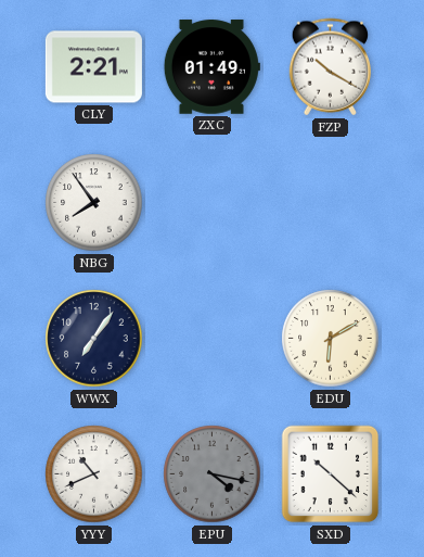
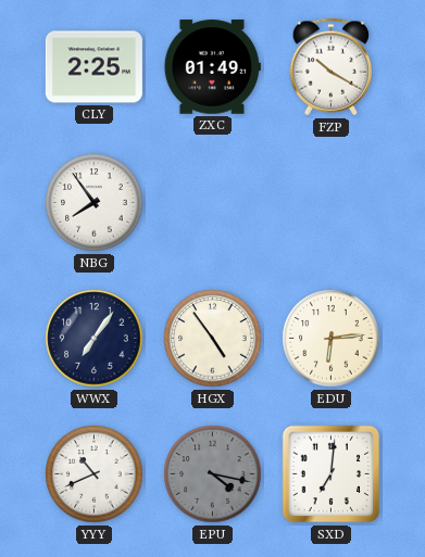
CLY: 2:21 -> 2:25 (93, 67)
HGX: none -> 4:54 (213, 339)
EDU: 6:10 -> 6:14 (332, 339)
SXD: 10:22 -> 7:01 (332, 474)
